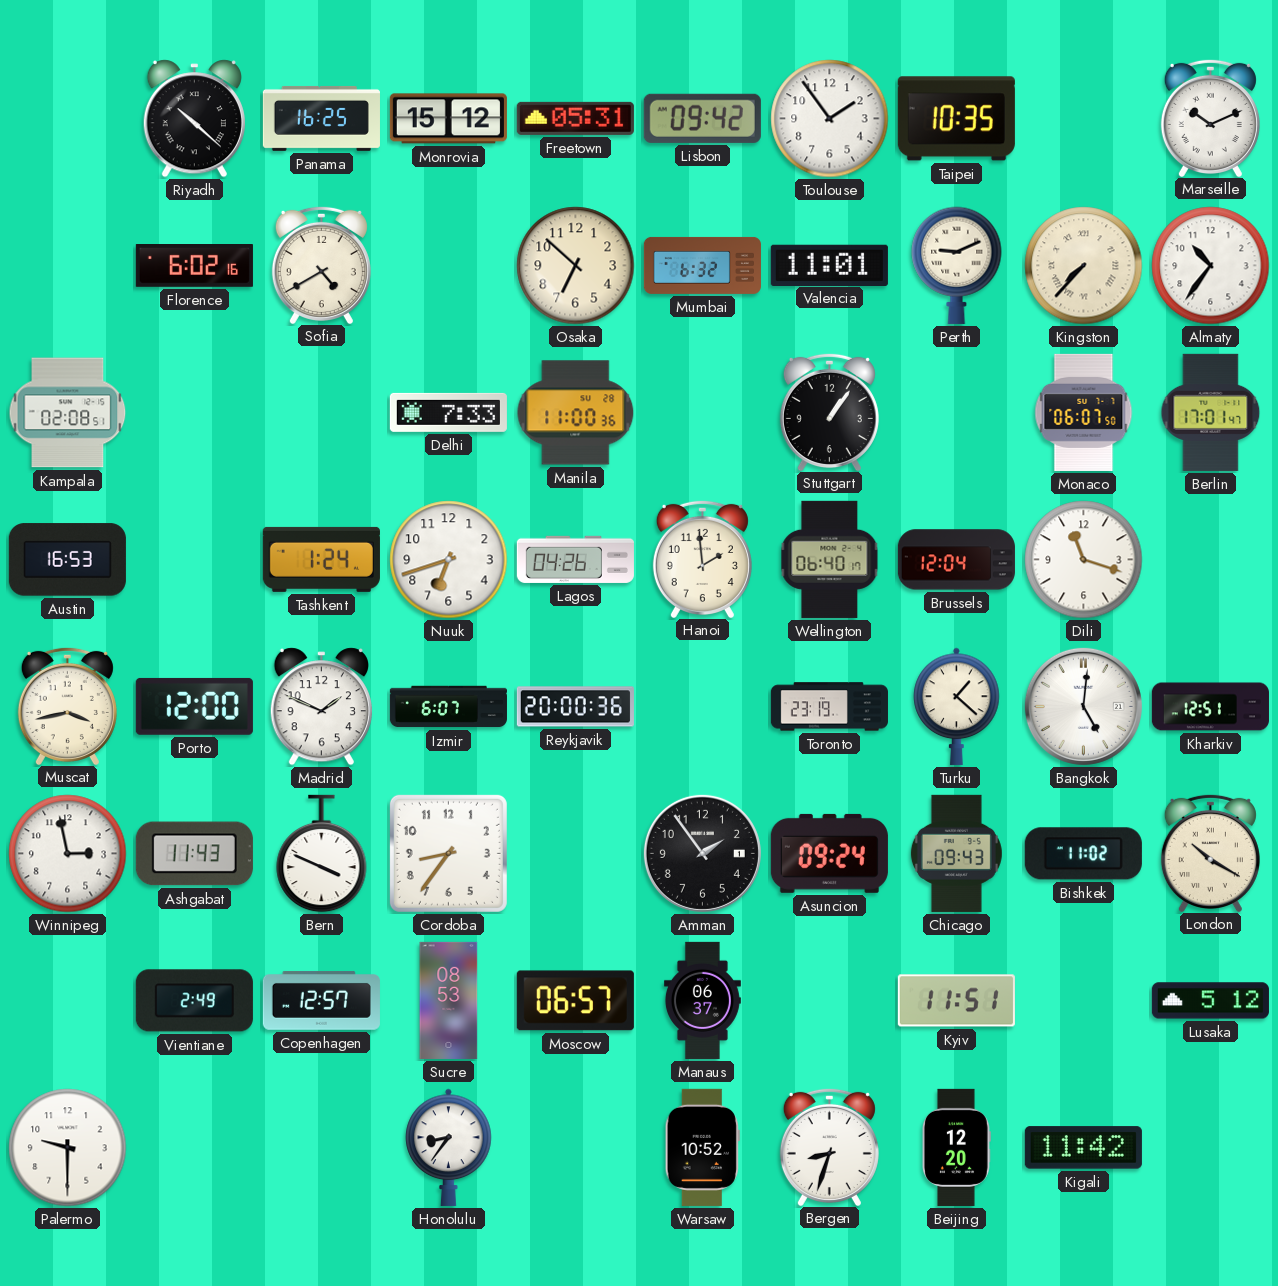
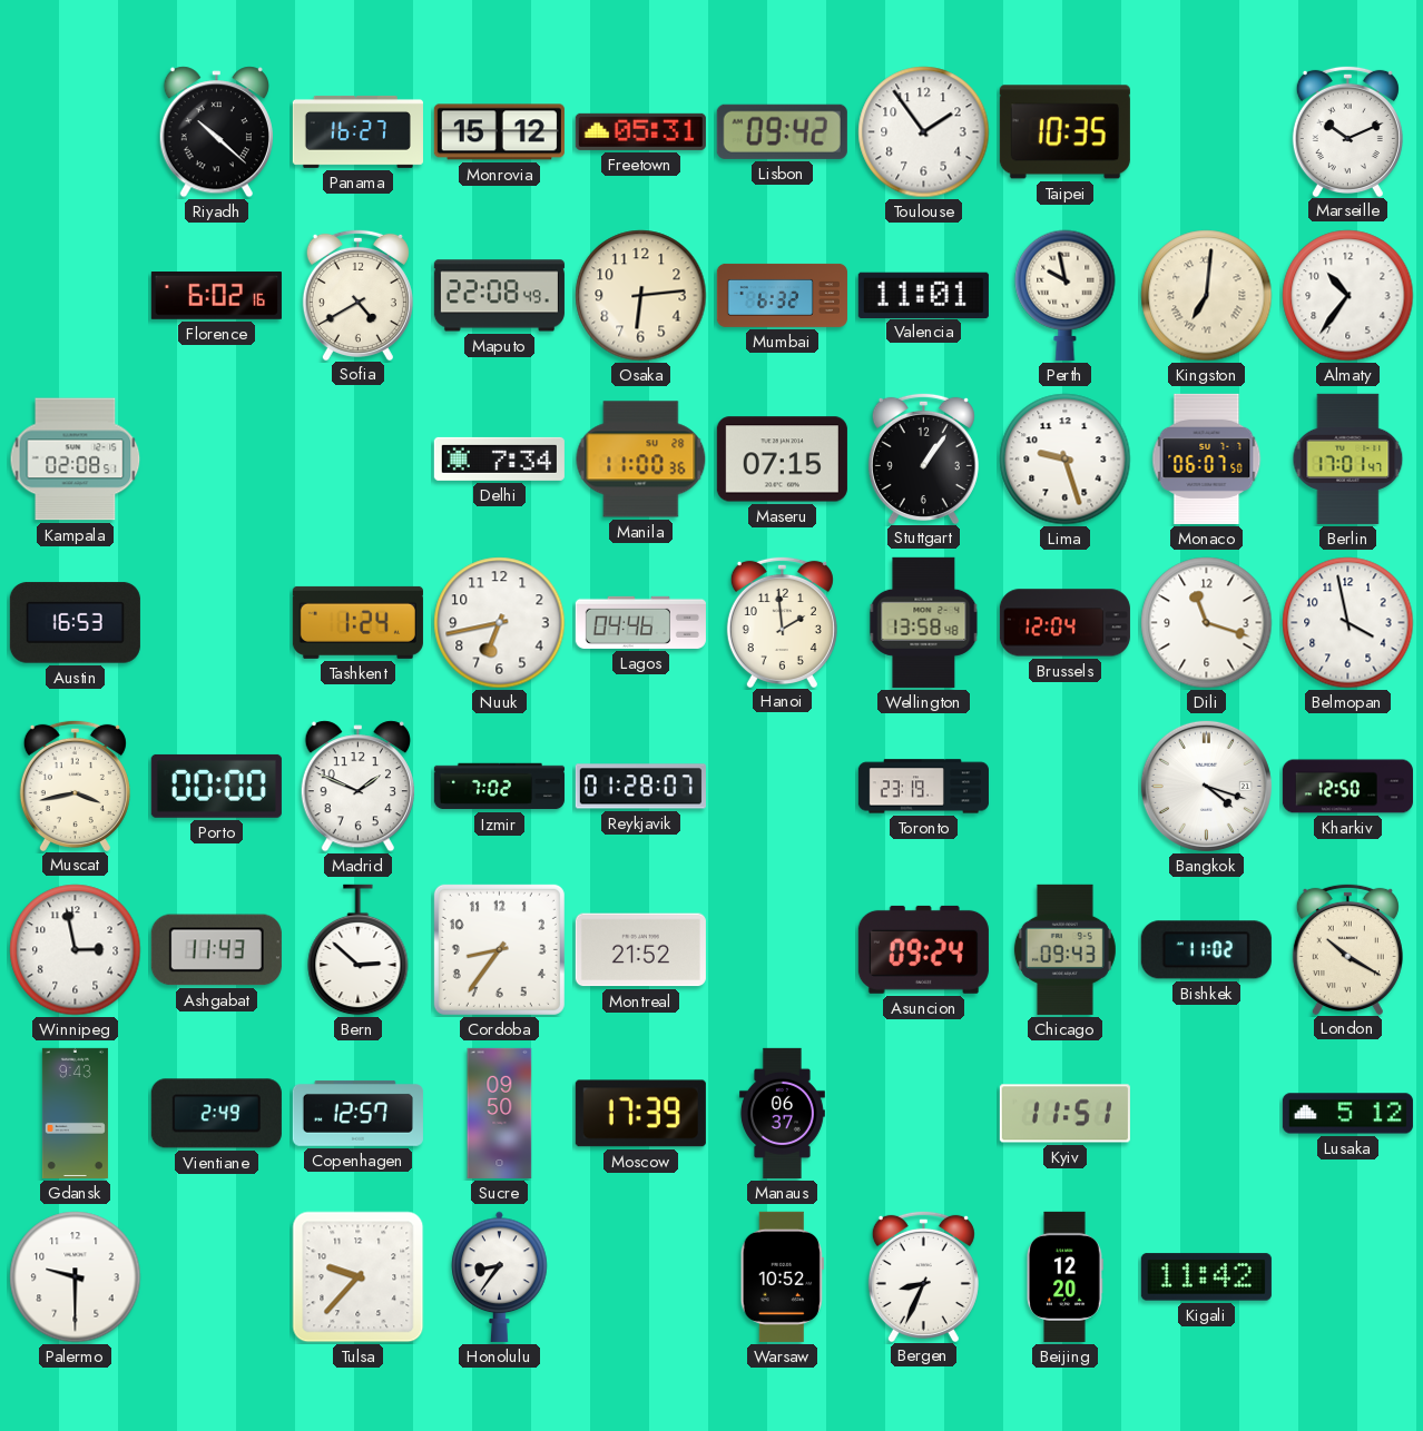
Panama: 16:25 -> 16:27 (357, 131)
Maputo: none -> 22:08 (499, 296)
Osaka: 6:52 -> 6:14 (641, 296)
Perth: 9:11 -> 9:58 (1066, 295)
Kingston: 7:37 -> 7:01 (1207, 296)
Delhi: 7:33 -> 7:34 (499, 458)
Maseru: none -> 07:15 (782, 460)
Lima: none -> 9:27 (1066, 460)
Nuuk: 6:42 -> 6:43 (500, 623)
Lagos: 04:26 -> 04:46 (640, 622)
Wellington: 06:40 -> 13:58 (924, 622)
Belmopan: none -> 3:58 (1348, 623)
Porto: 12:00 -> 00:00 (216, 786)
Izmir: 6:07 -> 7:02 (499, 787)
Reykjavik: 20:00 -> 01:28 (640, 787)
Turku: 1:22 -> none (957, 706)
Bangkok: 5:01 -> 4:18 (1206, 786)
Kharkiv: 12:51 -> 12:50 (1347, 787)
Bern: 3:49 -> 2:52 (359, 950)
Montreal: none -> 21:52 (640, 950)
Amman: 1:54 -> none (702, 853)
Gdansk: none -> 9:43 (75, 1113)
Sucre: 08:53 -> 09:50 (500, 1113)
Moscow: 06:57 -> 17:39 (640, 1114)
Tulsa: none -> 9:37 (359, 1277)
Bergen: 8:33 -> 8:34 (923, 1275)
